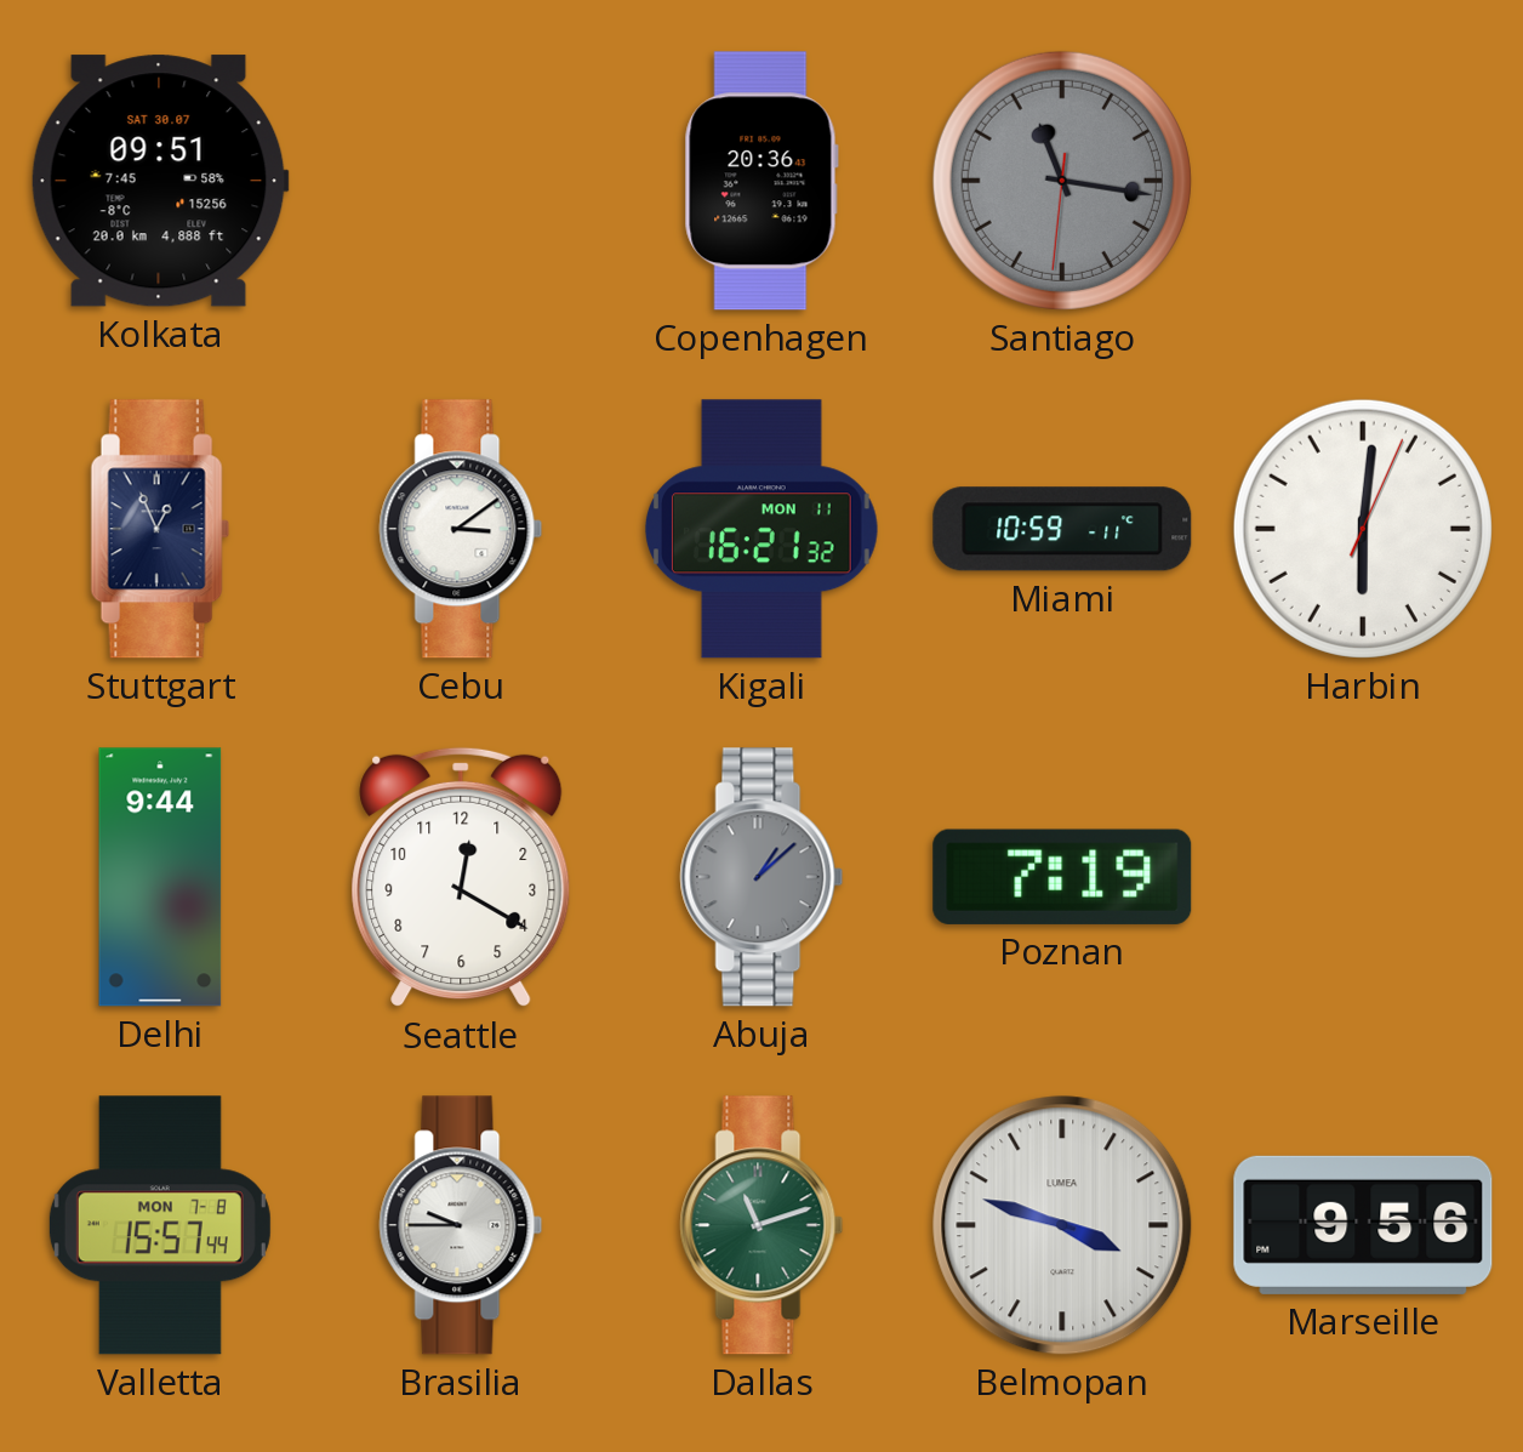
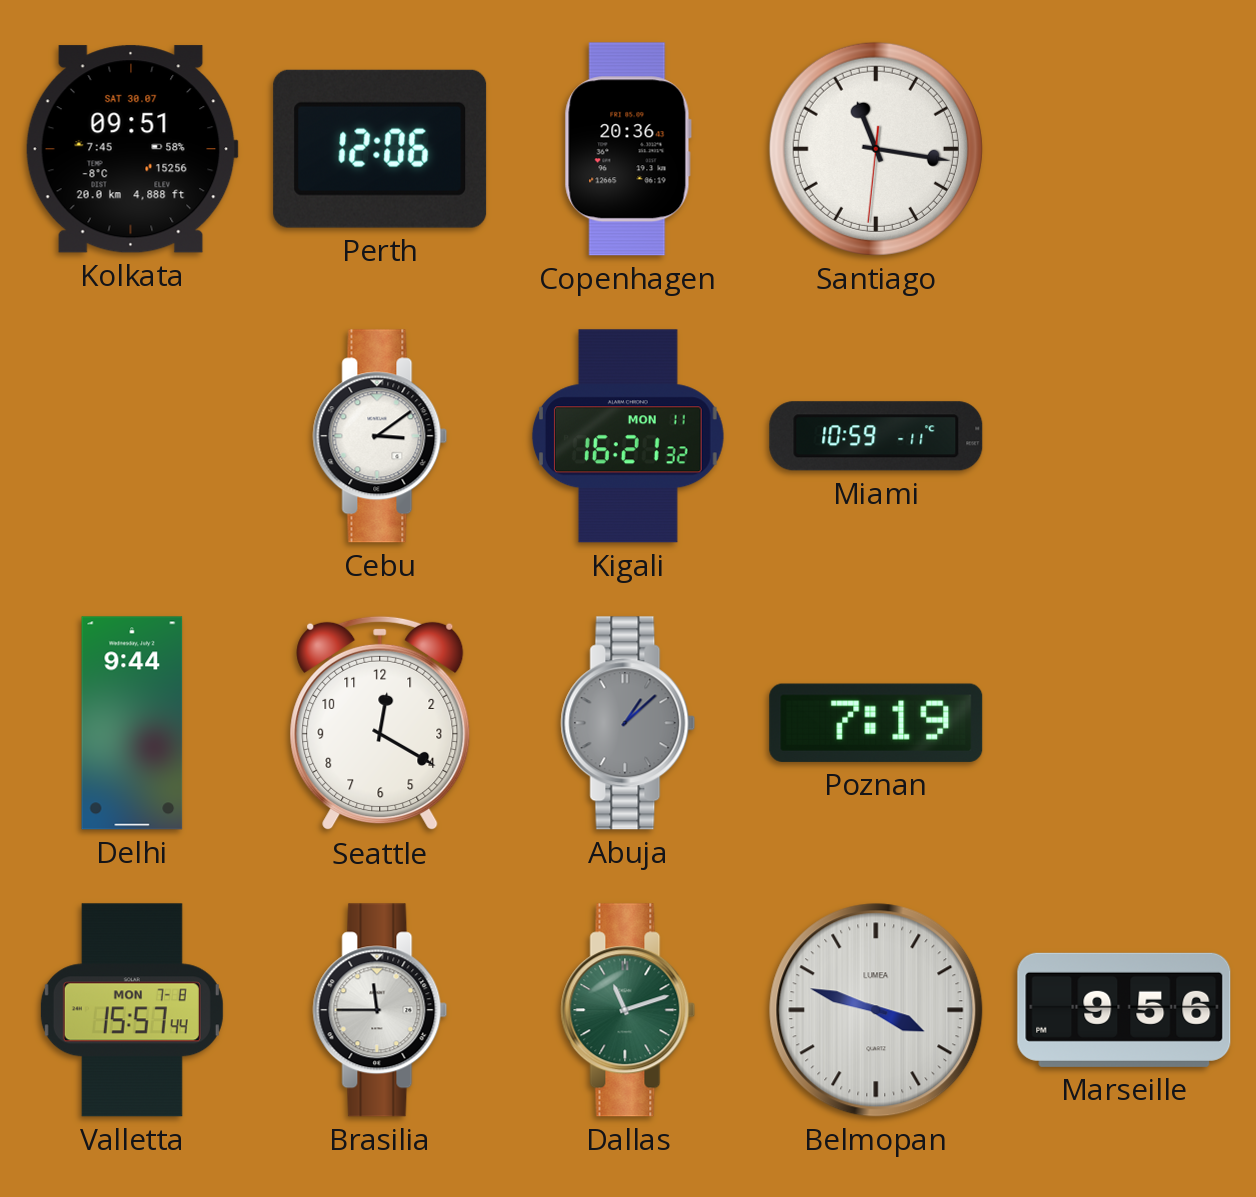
Perth: none -> 12:06 (380, 149)
Santiago dial: grey -> white (876, 149)
Stuttgart: 12:56 -> none (160, 529)
Harbin: 6:01 -> none (1363, 529)
Brasilia: 9:45 -> 11:45 (380, 1010)
